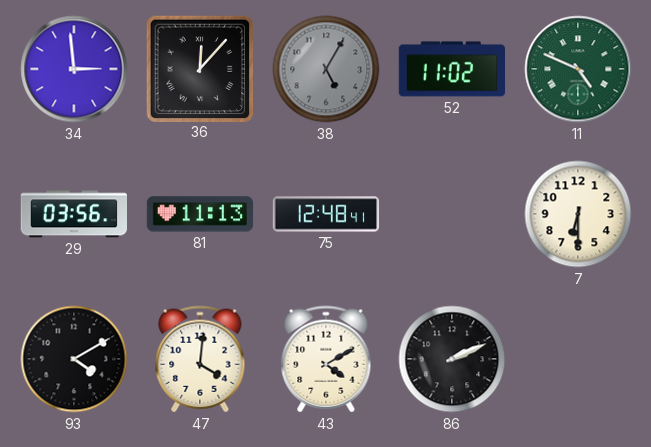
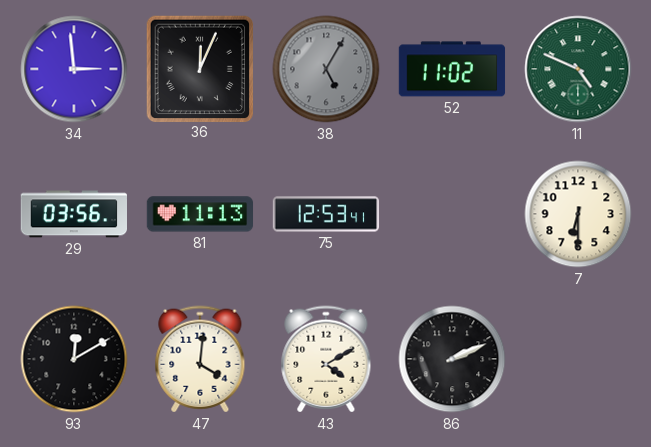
36: 12:07 -> 12:04 (199, 68)
75: 12:48 -> 12:53 (326, 214)
93: 4:10 -> 12:10 (74, 359)
